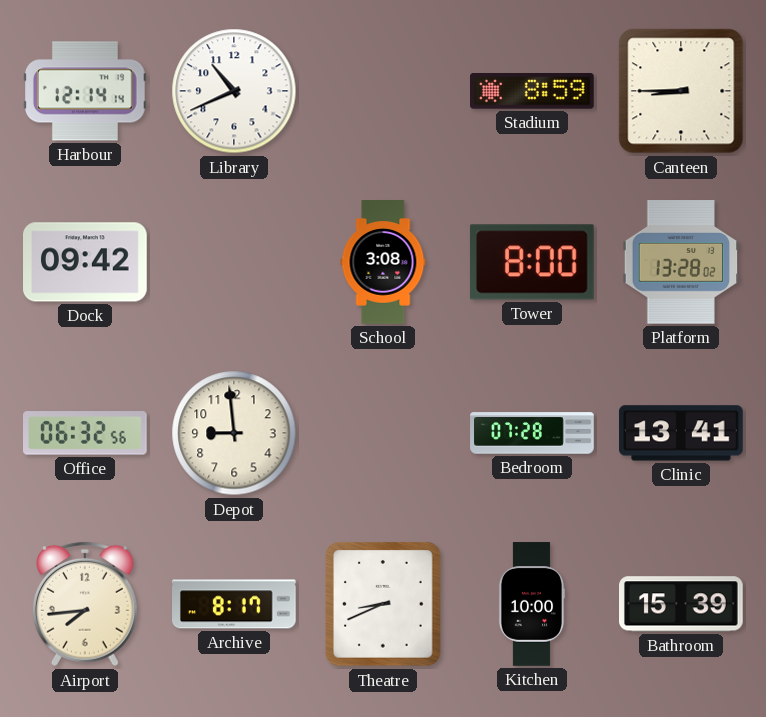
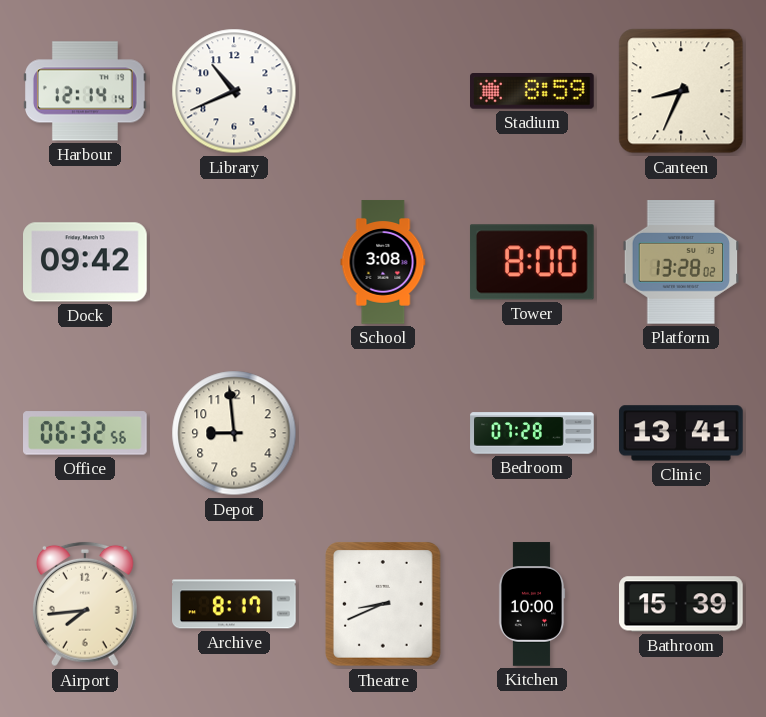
Canteen: 8:45 -> 8:34 (681, 91)
